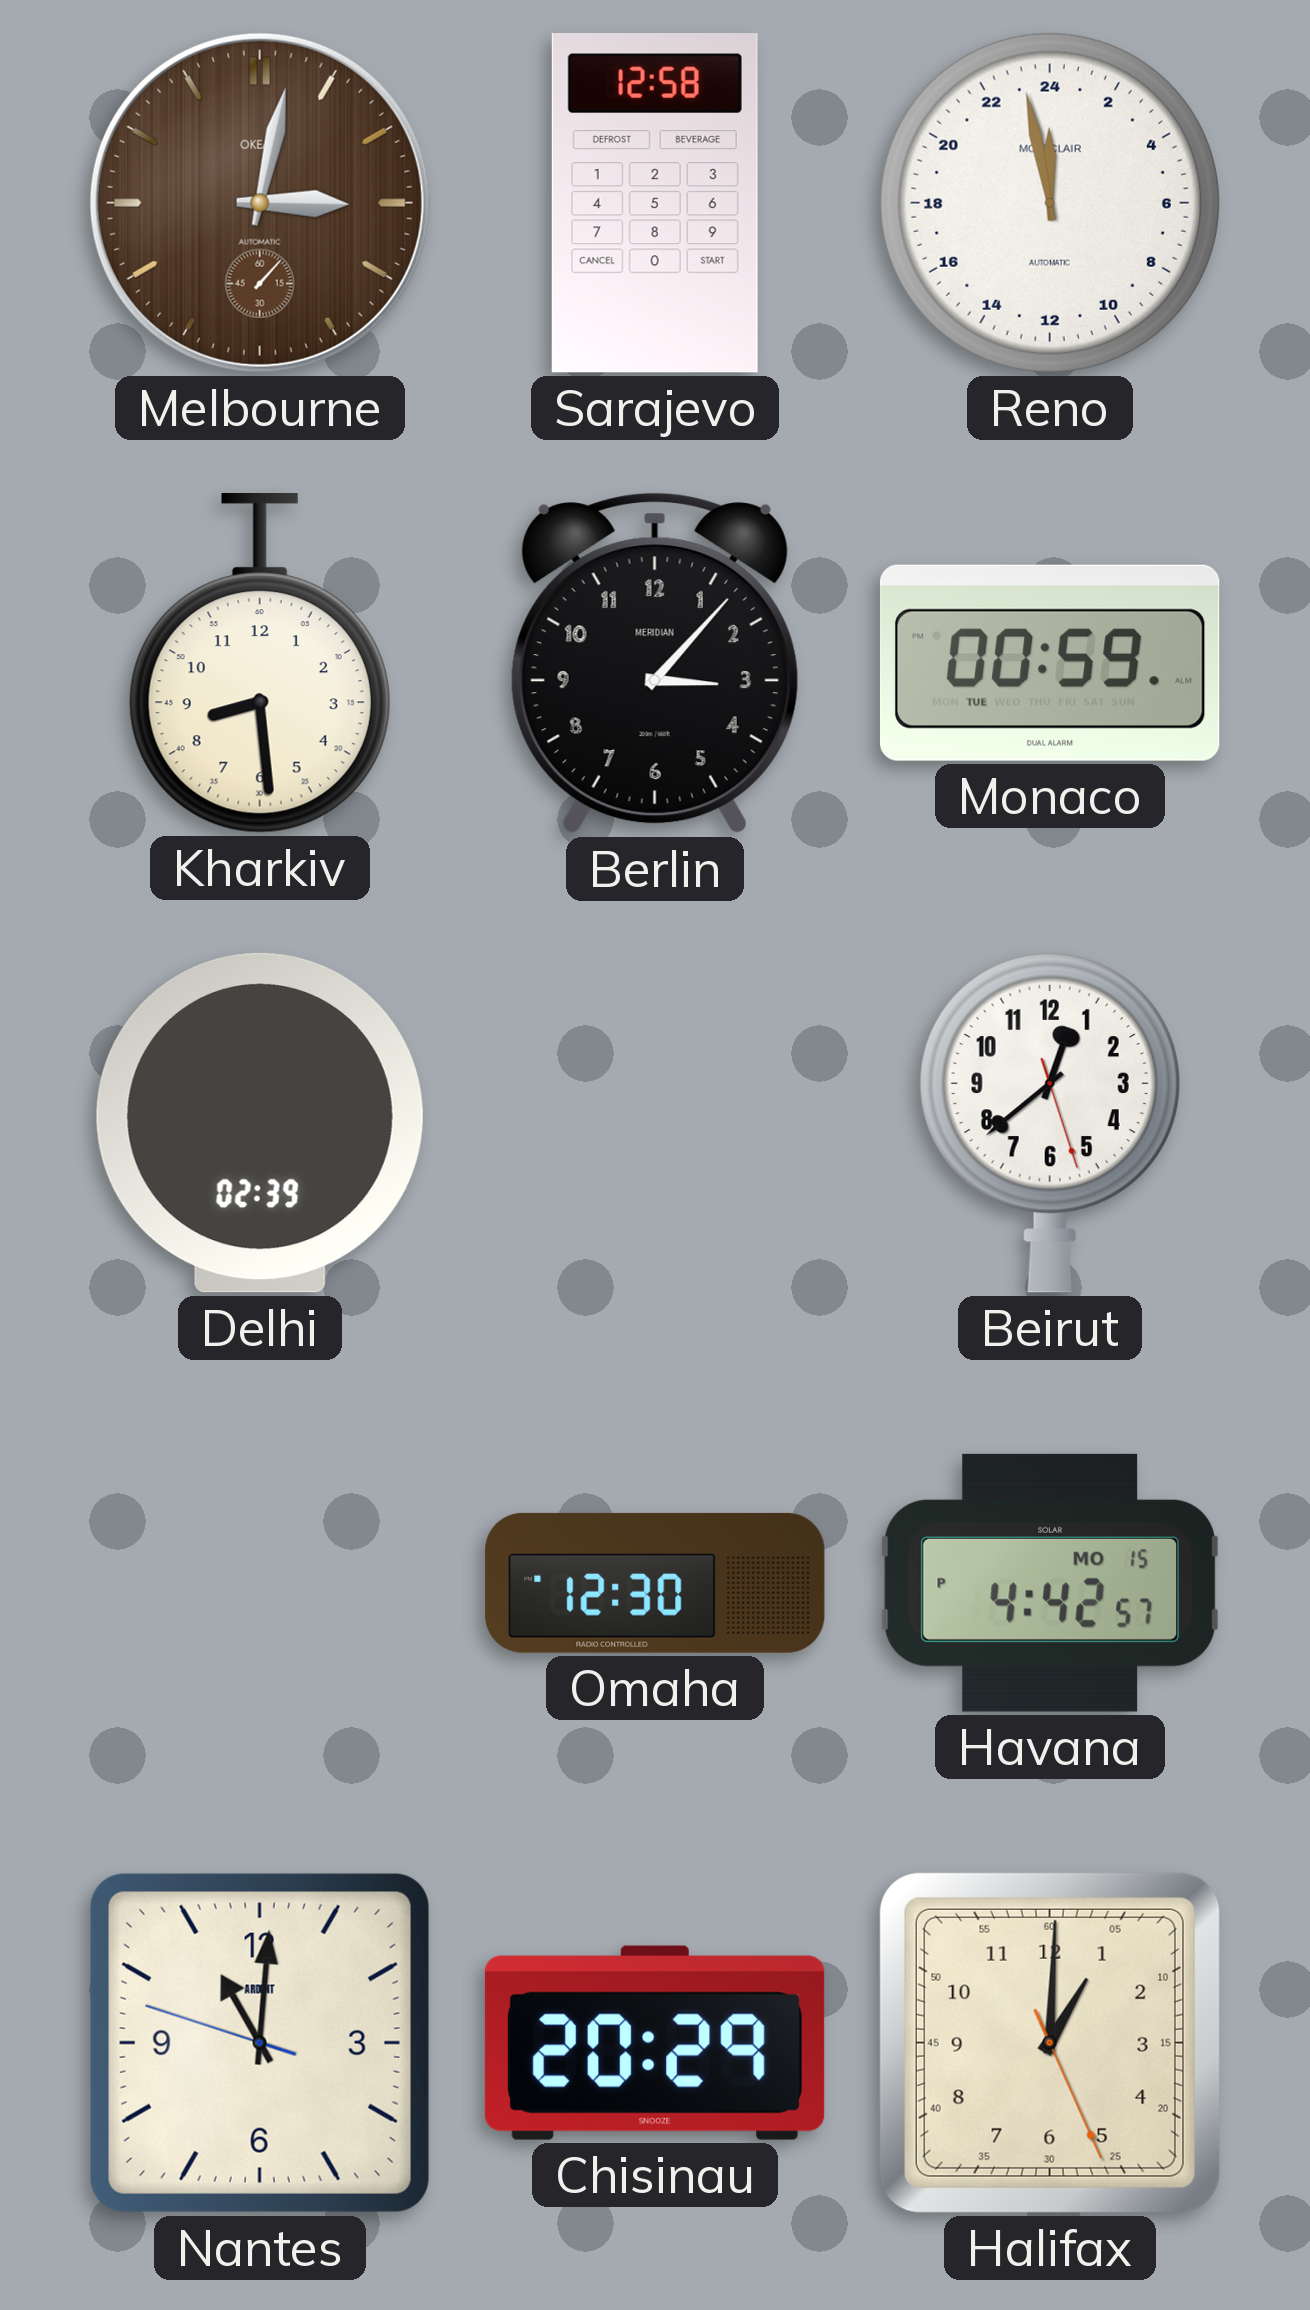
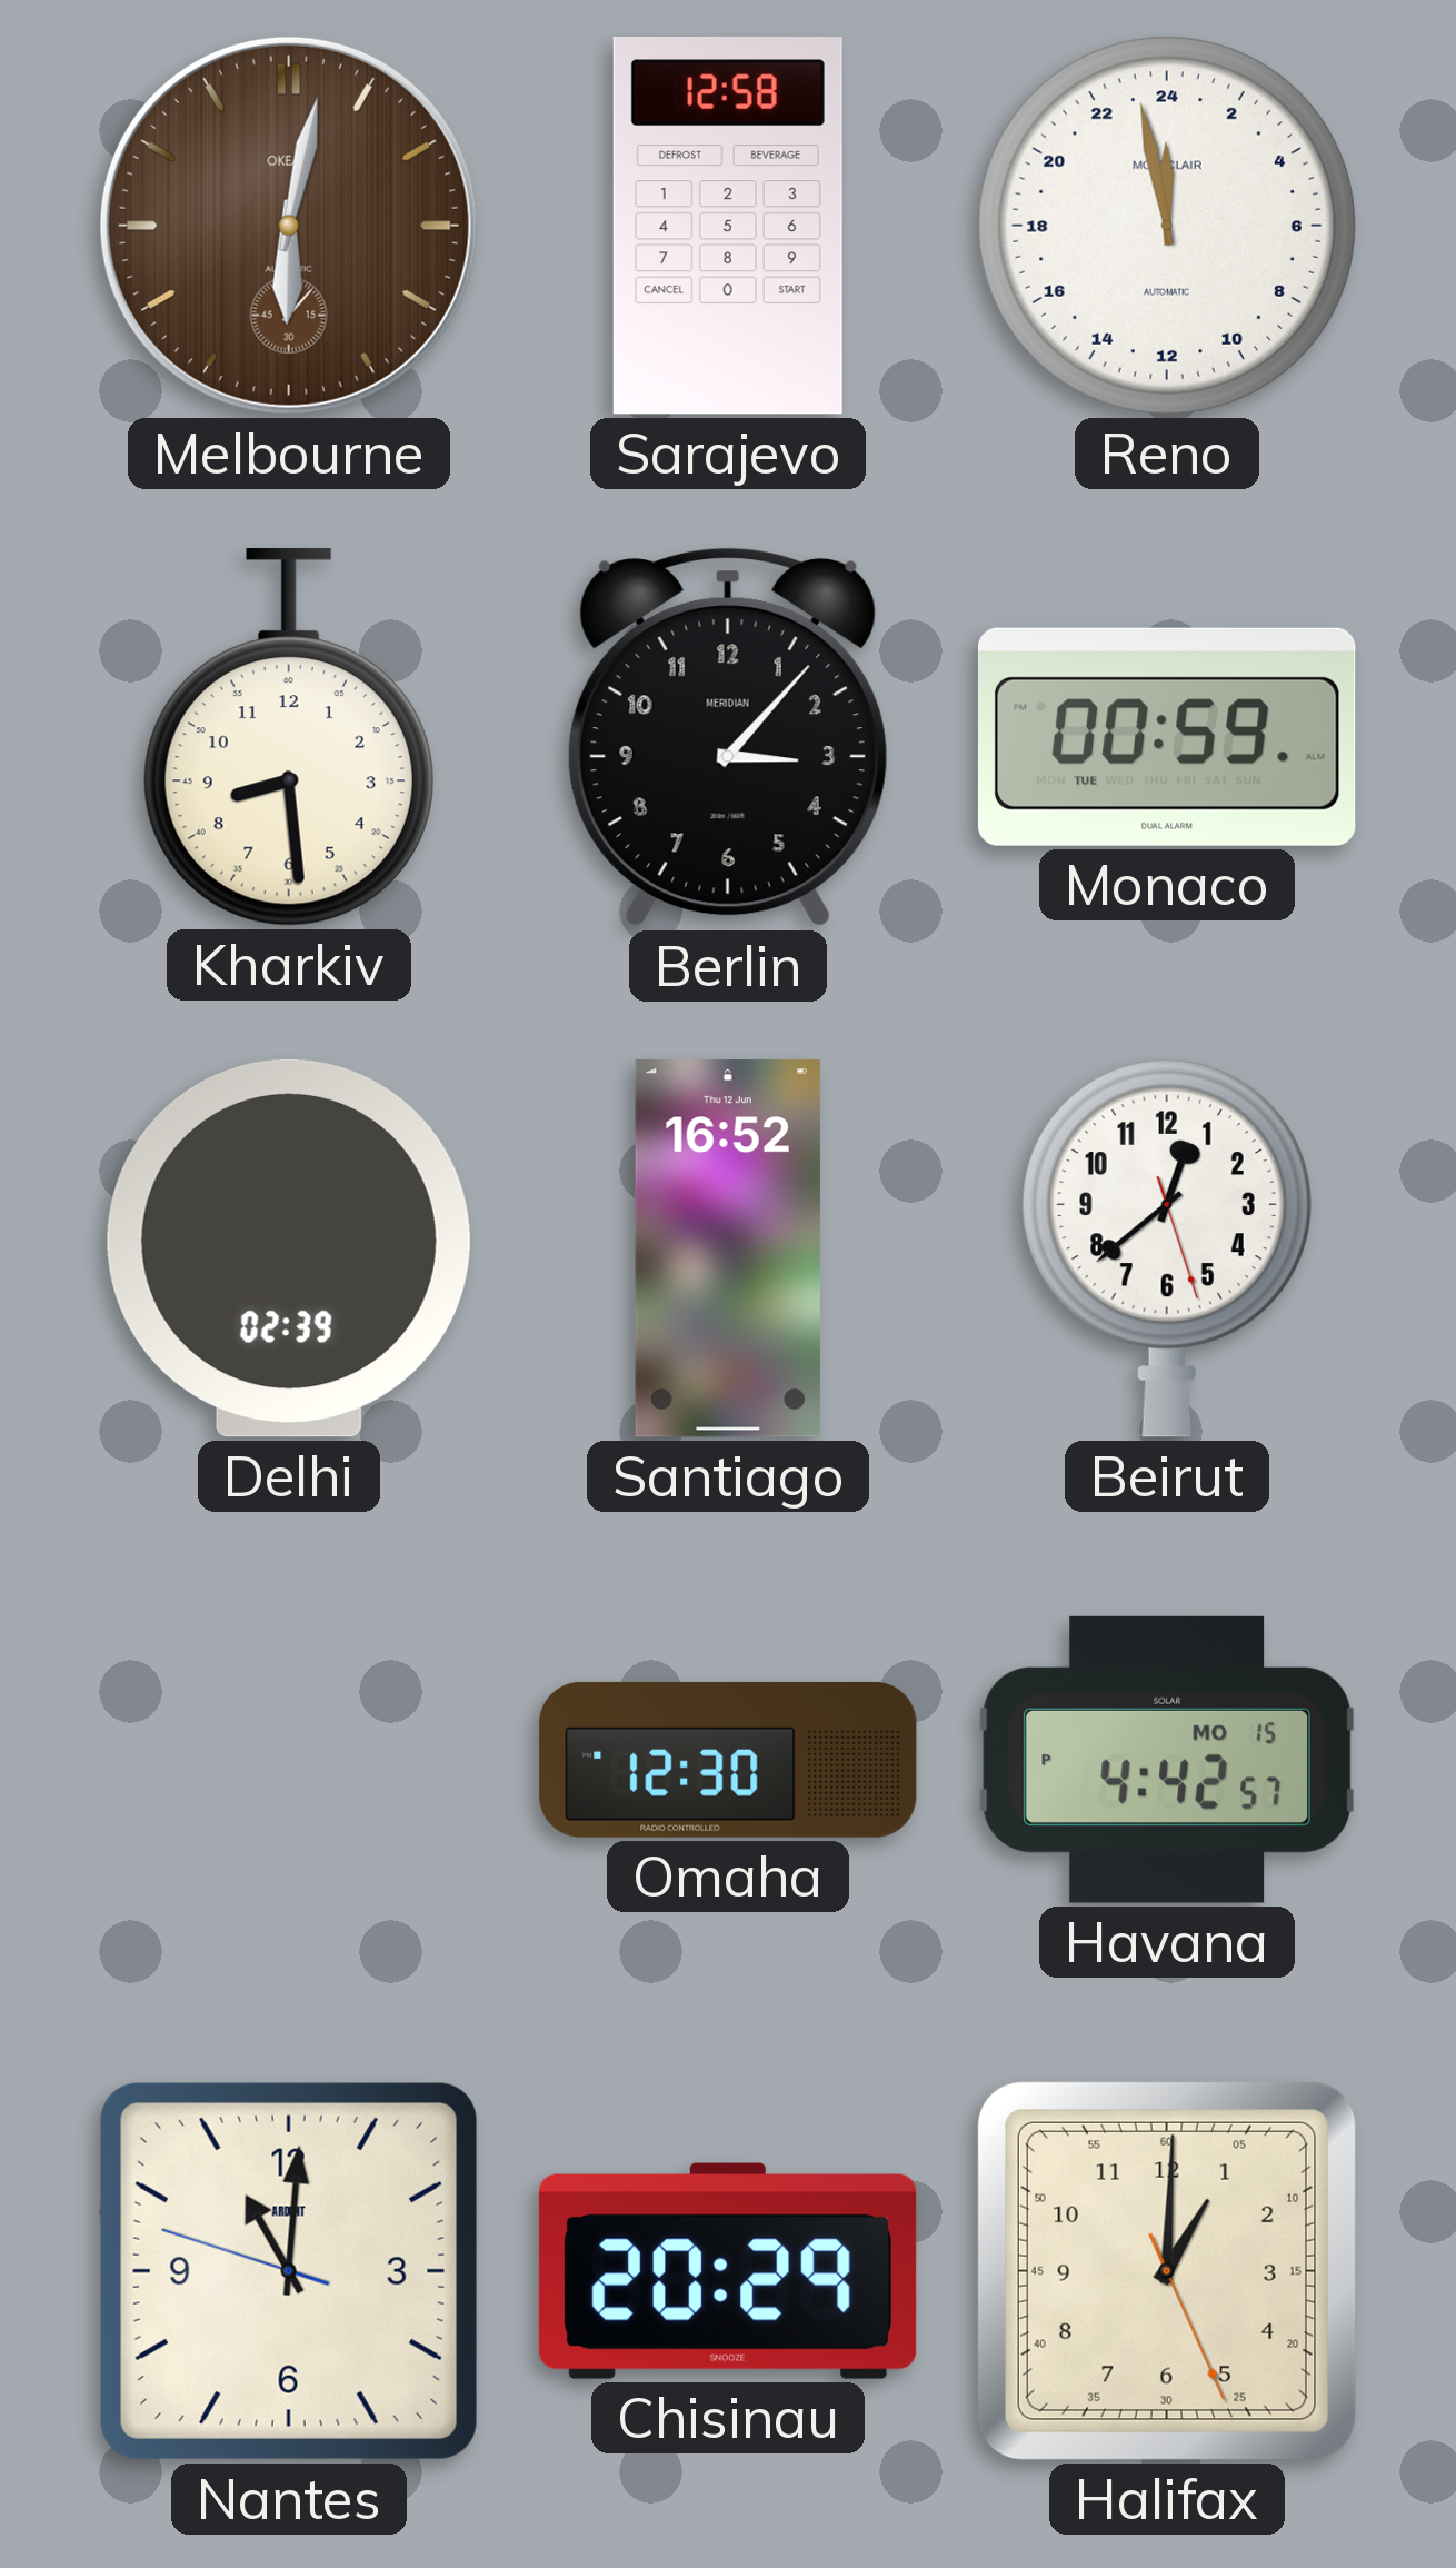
Melbourne: 3:02 -> 6:02 (289, 226)
Santiago: none -> 16:52 (728, 1248)
